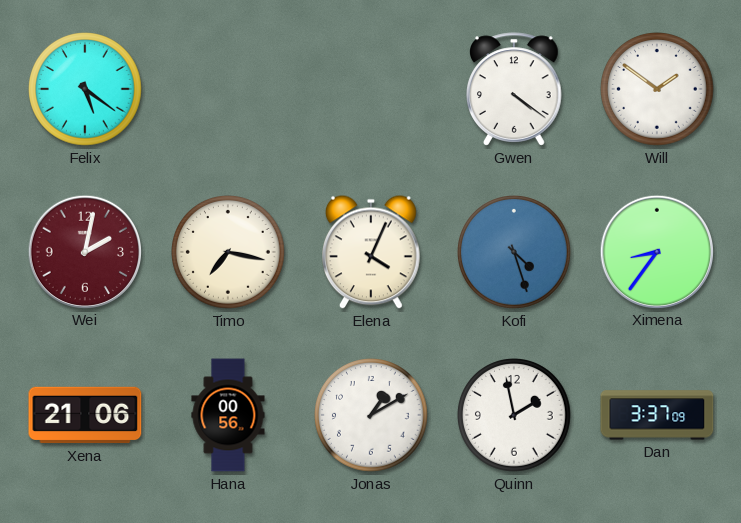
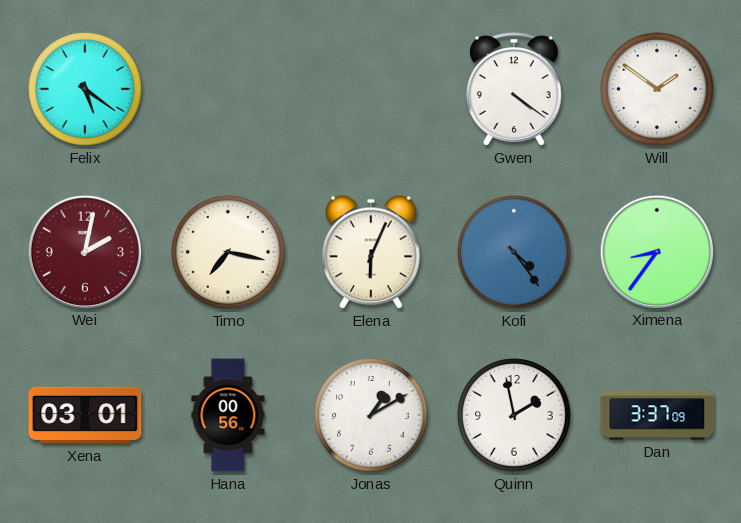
Elena: 4:04 -> 6:04 (372, 252)
Kofi: 4:27 -> 4:24 (515, 253)
Xena: 21:06 -> 03:01 (85, 415)
